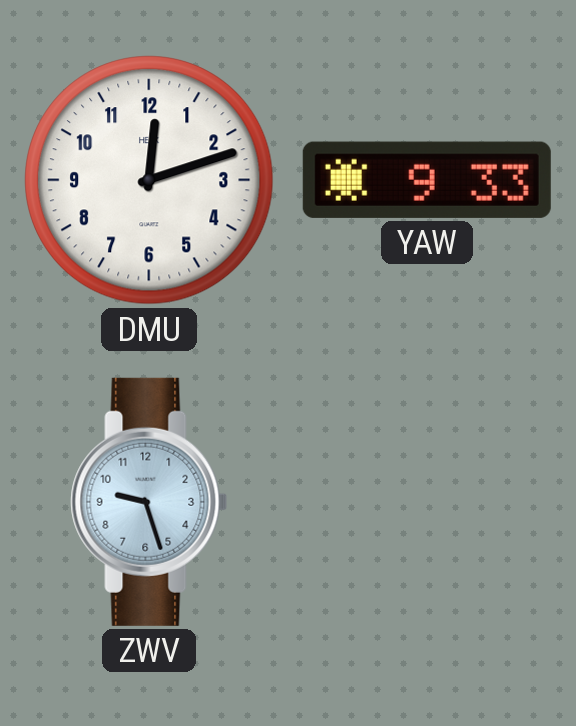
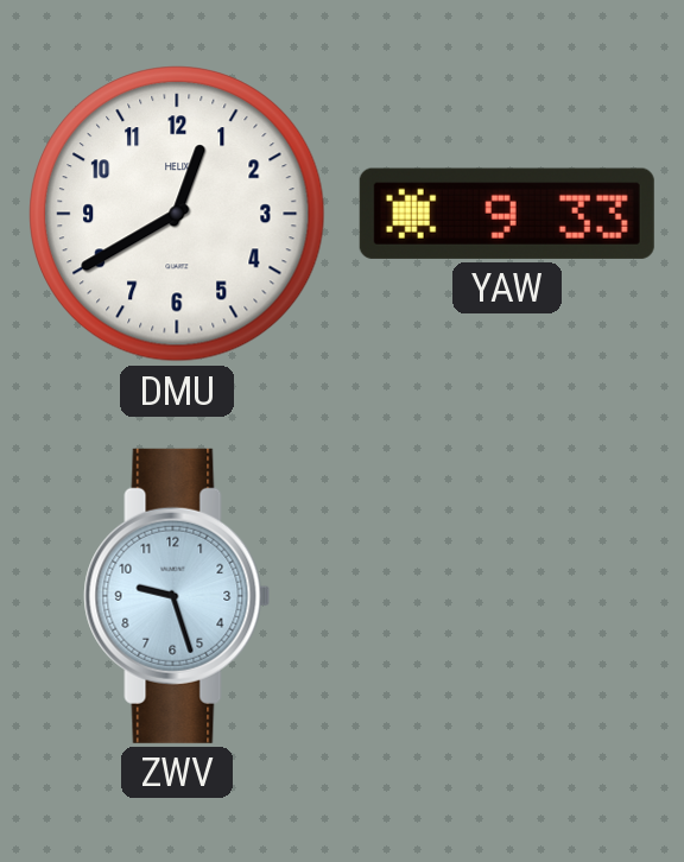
DMU: 12:12 -> 12:40 (177, 214)
